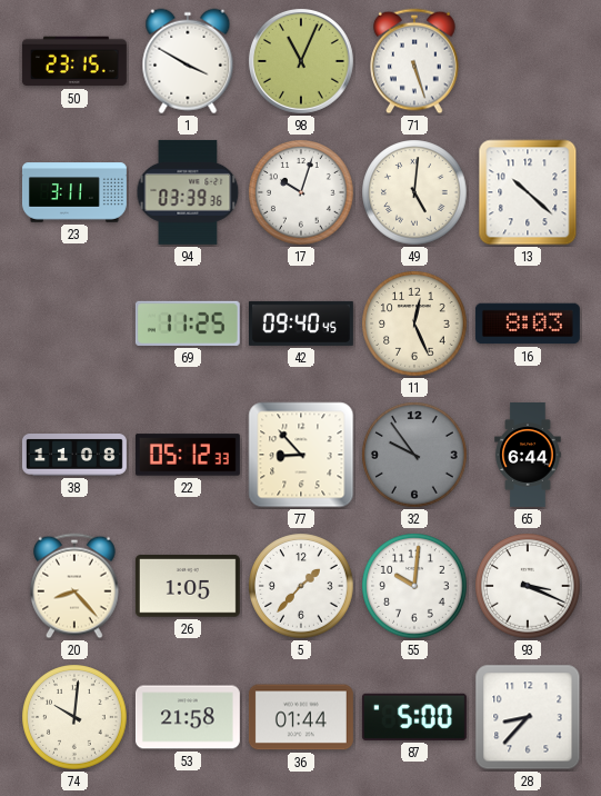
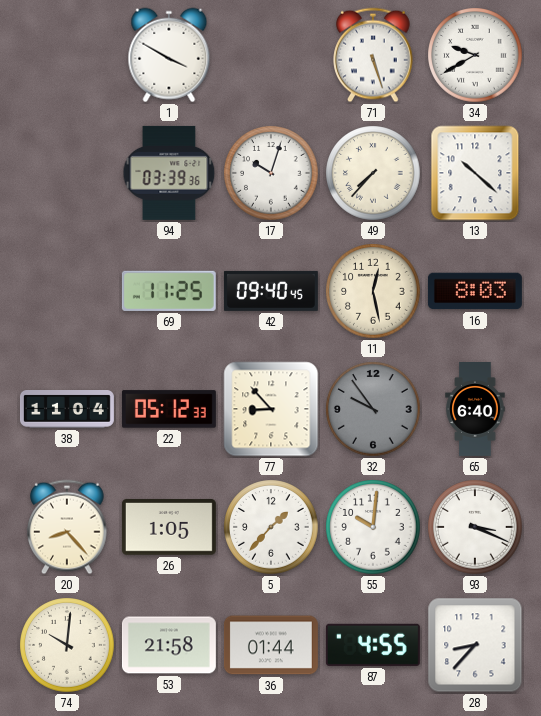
50: 23:15 -> none (74, 61)
98: 11:04 -> none (301, 61)
34: none -> 9:40 (475, 55)
23: 3:11 -> none (74, 192)
49: 5:01 -> 7:37 (373, 173)
11: 12:26 -> 12:28 (373, 291)
38: 11:08 -> 11:04 (67, 410)
65: 6:44 -> 6:40 (475, 410)
87: 5:00 -> 4:55 (373, 645)
